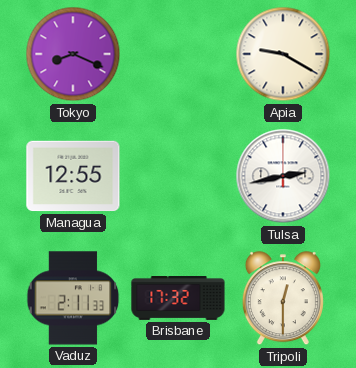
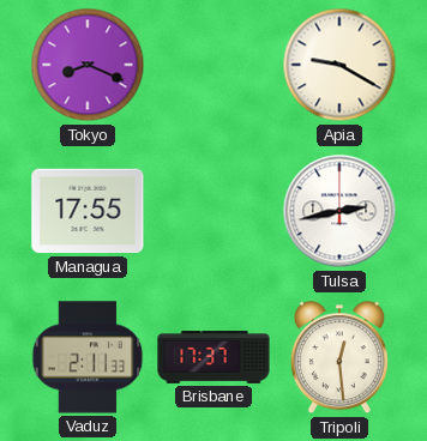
Managua: 12:55 -> 17:55 (88, 211)
Brisbane: 17:32 -> 17:37 (213, 358)
Tripoli: 12:30 -> 12:29 (339, 358)
